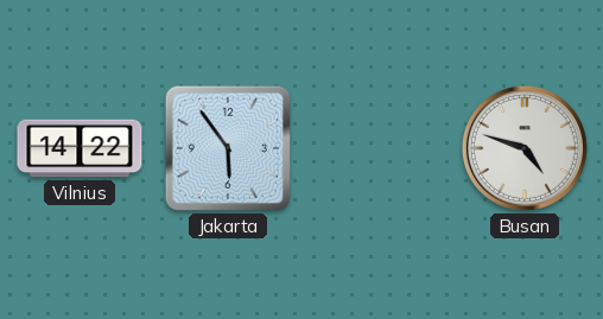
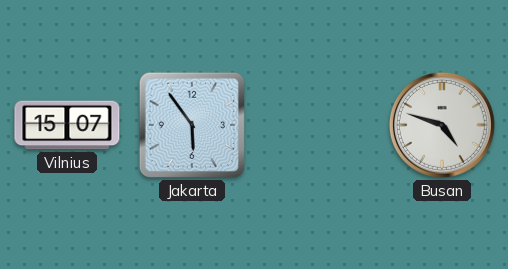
Vilnius: 14:22 -> 15:07 (67, 125)
